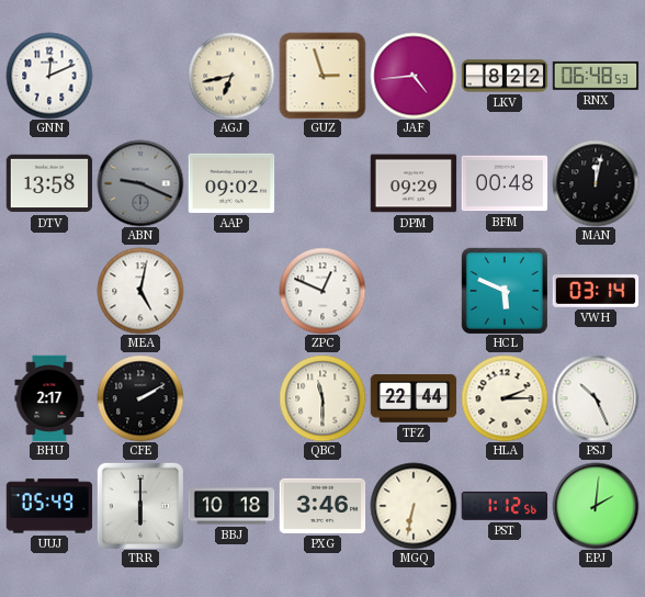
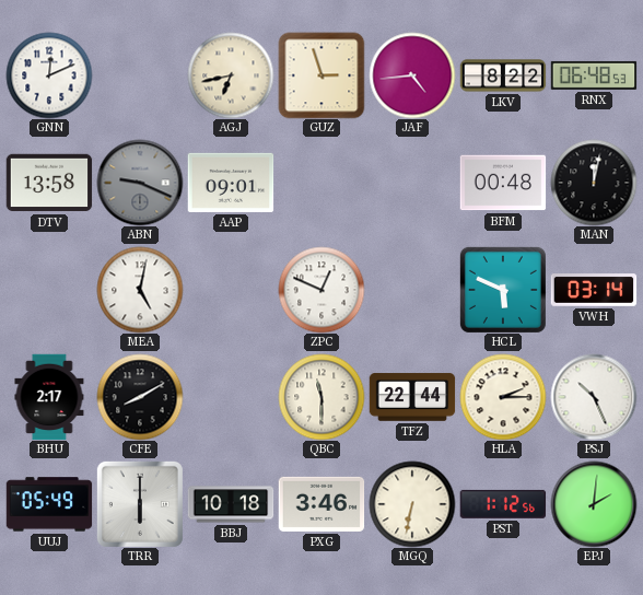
AAP: 09:02 -> 09:01 (231, 183)
DPM: 09:29 -> none (414, 183)
CFE: 2:10 -> 8:10 (140, 397)
